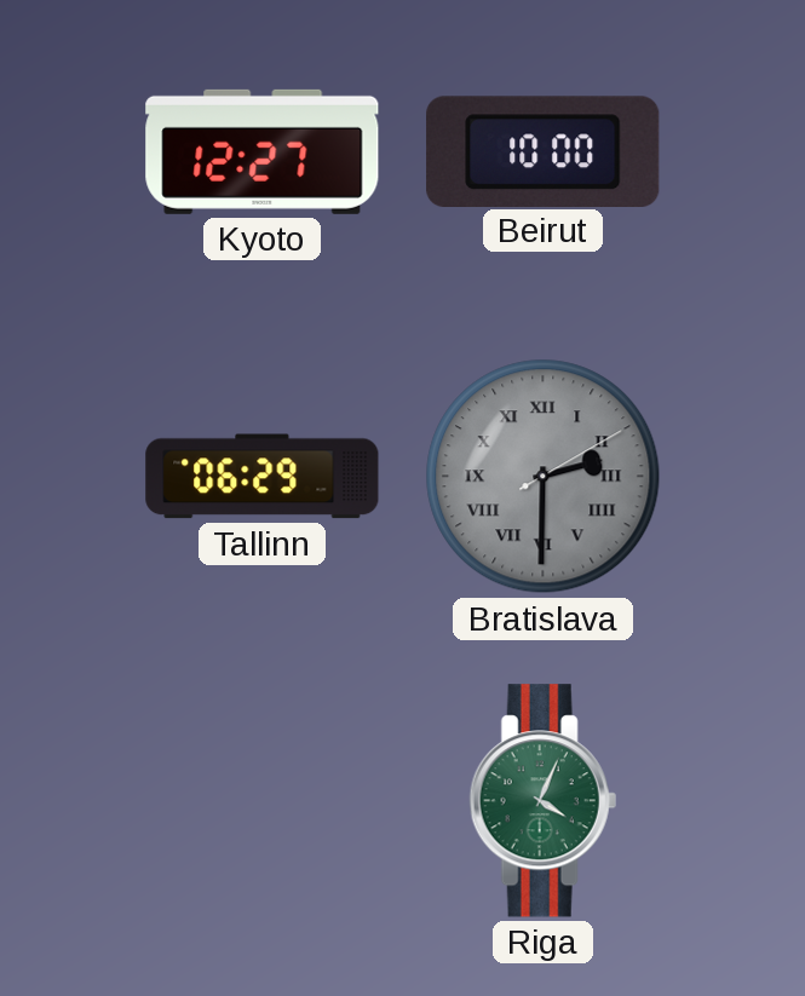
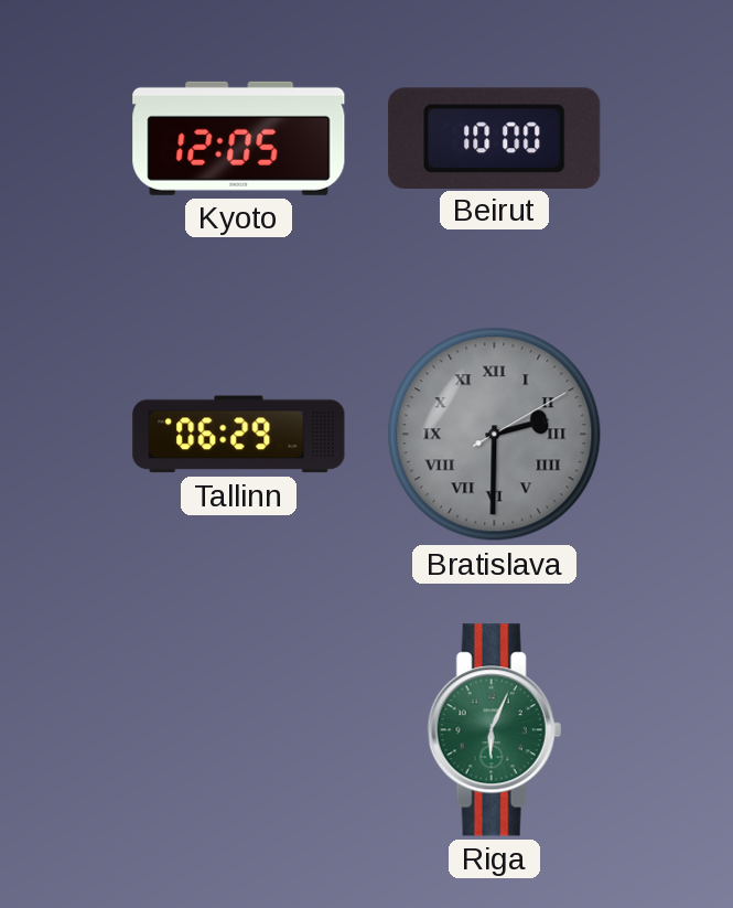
Kyoto: 12:27 -> 12:05 (239, 138)
Riga: 4:04 -> 6:04 (494, 730)
